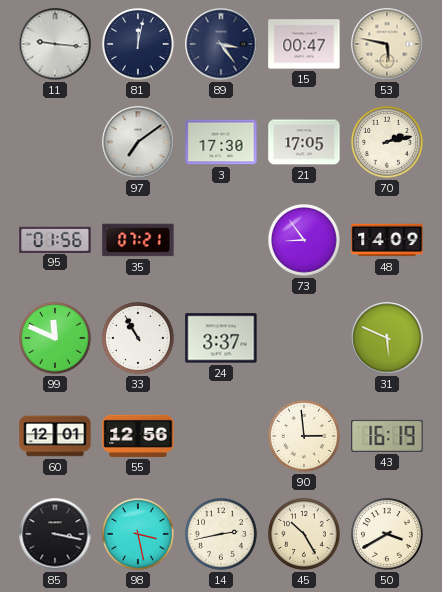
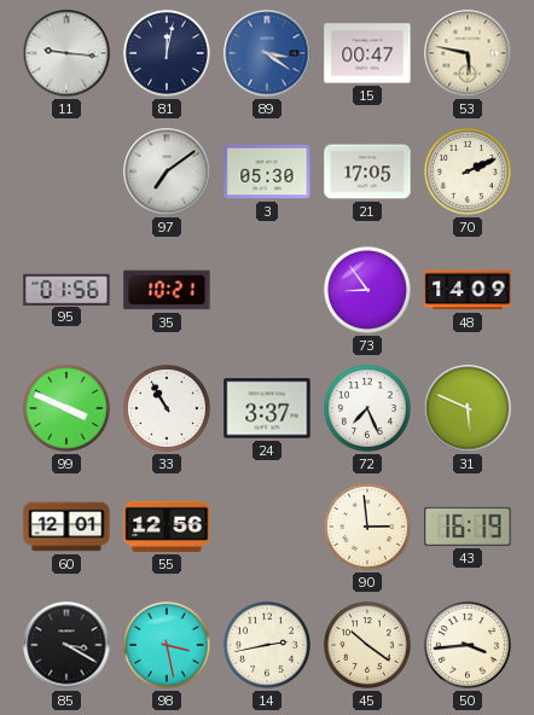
89: 3:24 -> 3:21 (267, 53)
89 dial: navy -> blue (267, 53)
3: 17:30 -> 05:30 (267, 172)
70: 2:13 -> 2:11 (468, 172)
35: 07:21 -> 10:21 (167, 290)
99: 11:49 -> 3:49 (66, 408)
72: none -> 7:26 (367, 408)
85: 3:17 -> 3:20 (66, 645)
45: 10:25 -> 10:21 (367, 645)
50: 3:40 -> 3:44 (468, 645)
